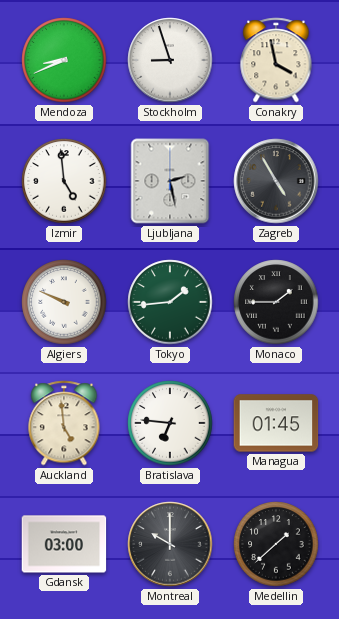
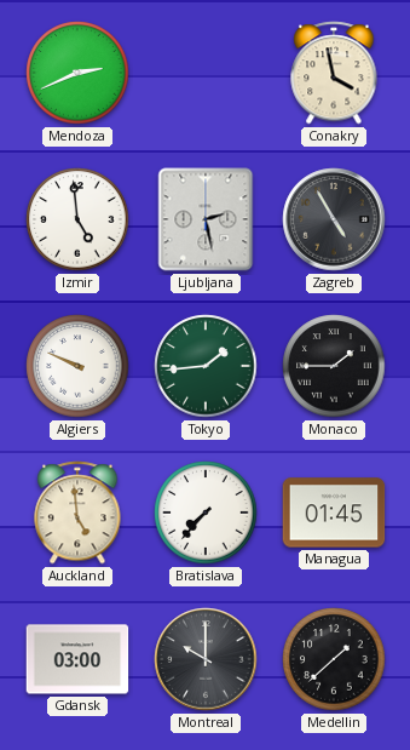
Mendoza: 8:41 -> 2:41 (77, 73)
Stockholm: 8:57 -> none (170, 60)
Bratislava: 6:46 -> 7:37 (206, 513)
